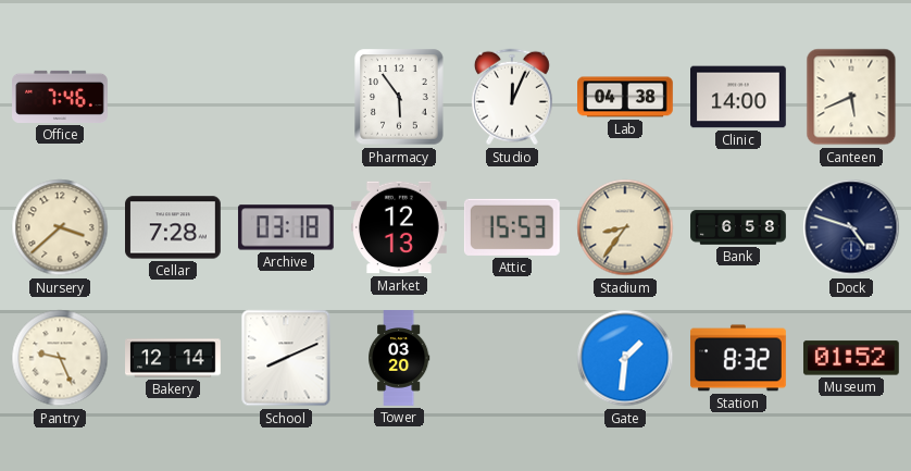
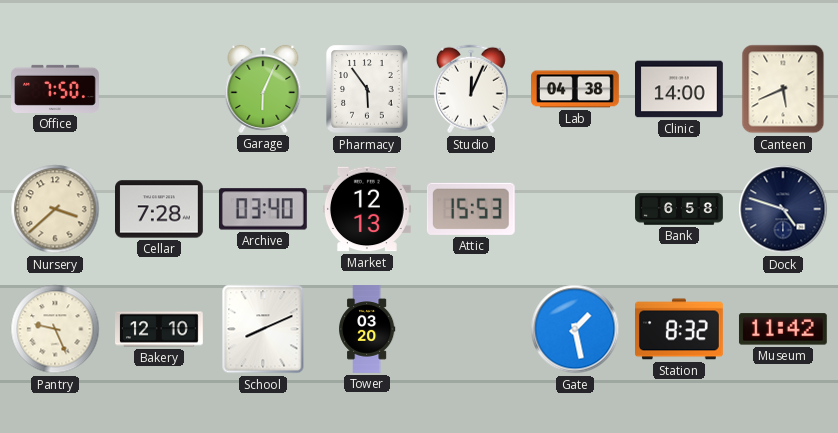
Office: 7:46 -> 7:50 (56, 89)
Garage: none -> 6:04 (263, 89)
Archive: 03:18 -> 03:40 (263, 209)
Stadium: 8:36 -> none (625, 227)
Bakery: 12:14 -> 12:10 (160, 329)
Gate: 1:31 -> 1:28 (575, 329)
Museum: 01:52 -> 11:42 (783, 329)
